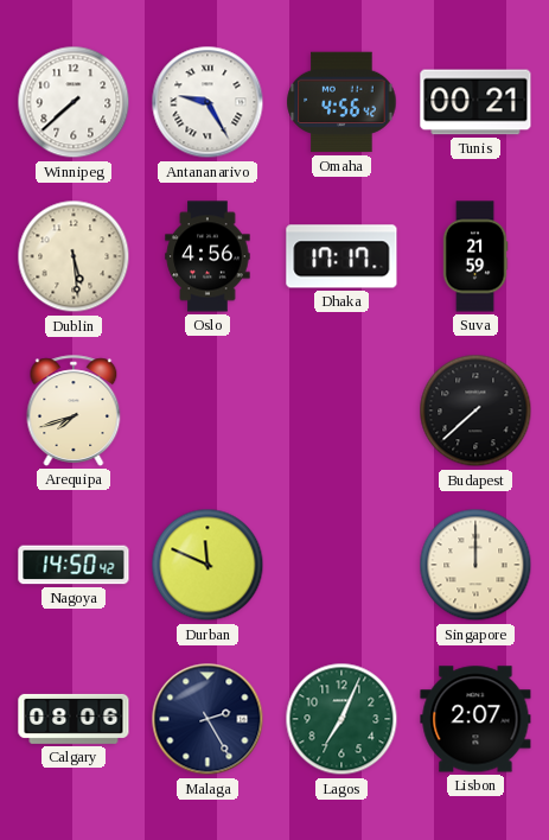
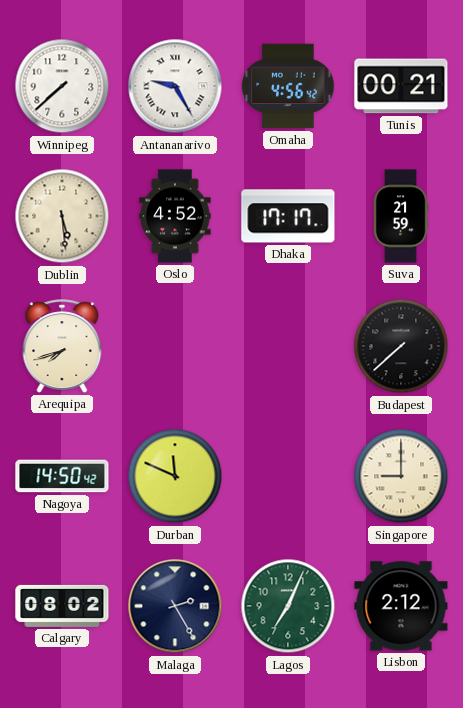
Oslo: 4:56 -> 4:52 (175, 216)
Singapore: 12:00 -> 9:00 (401, 476)
Calgary: 08:06 -> 08:02 (62, 606)
Lisbon: 2:07 -> 2:12 (401, 606)
